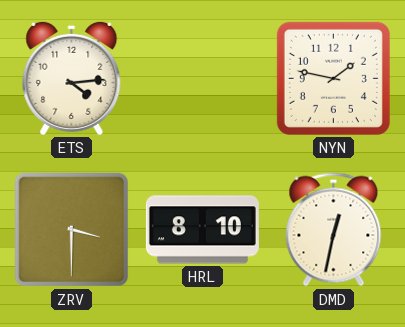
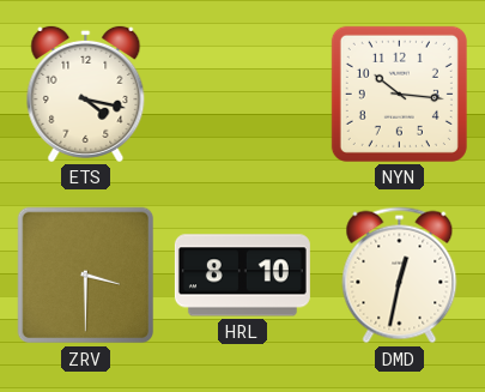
ETS: 4:14 -> 4:17 (86, 94)
NYN: 1:47 -> 10:16 (399, 94)
